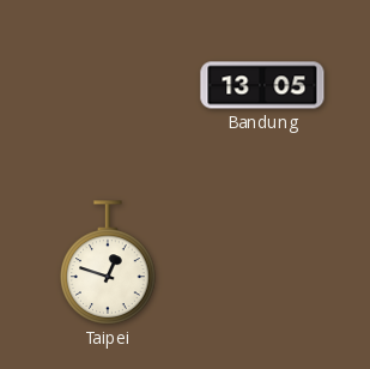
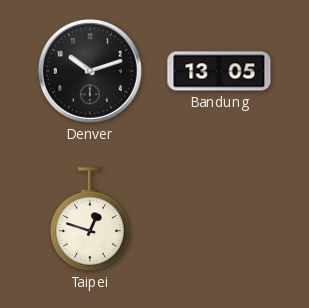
Denver: none -> 10:12 (90, 71)
